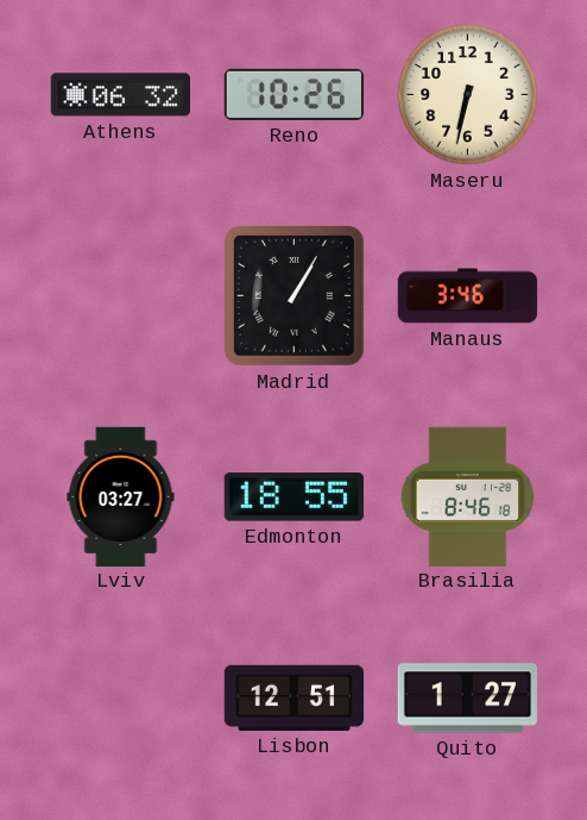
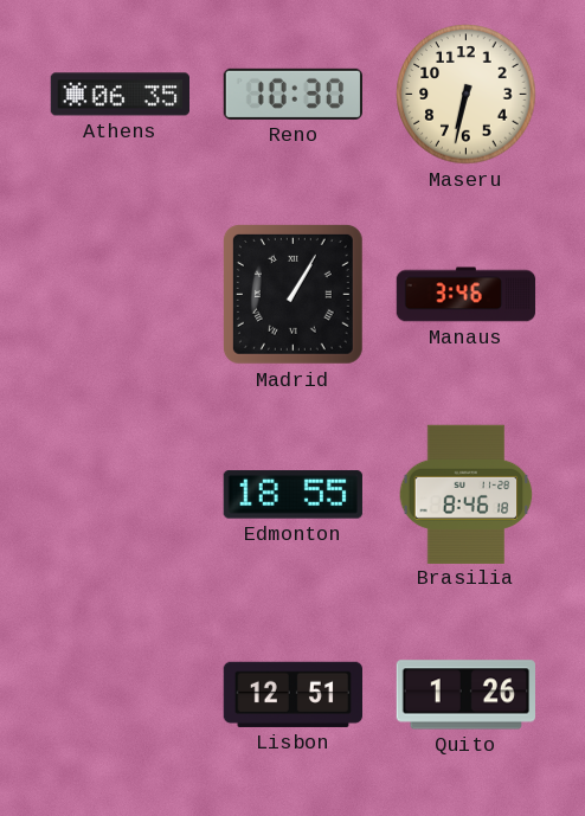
Athens: 06:32 -> 06:35 (120, 95)
Reno: 10:26 -> 10:30 (292, 94)
Lviv: 03:27 -> none (121, 496)
Quito: 1:27 -> 1:26 (465, 695)
